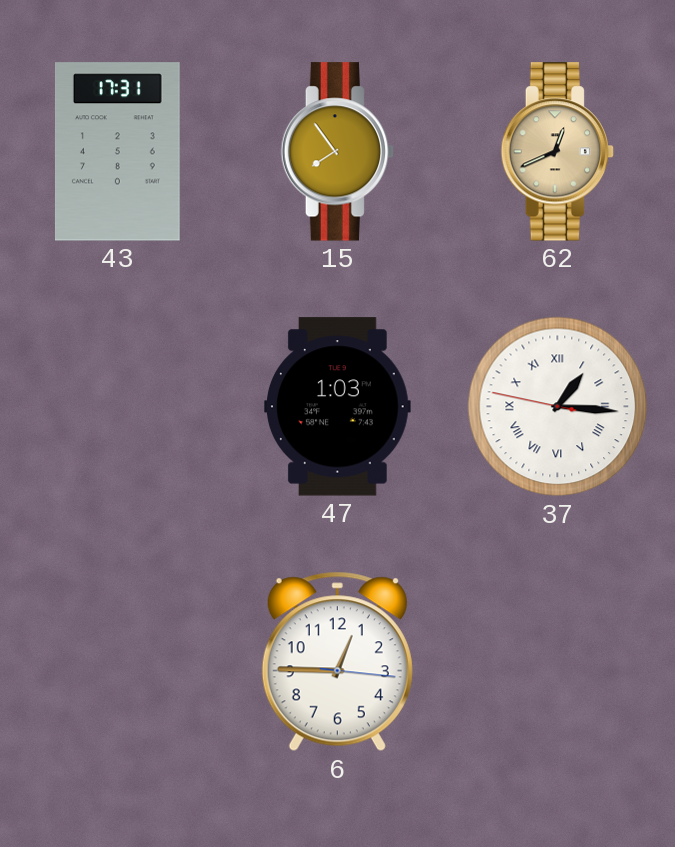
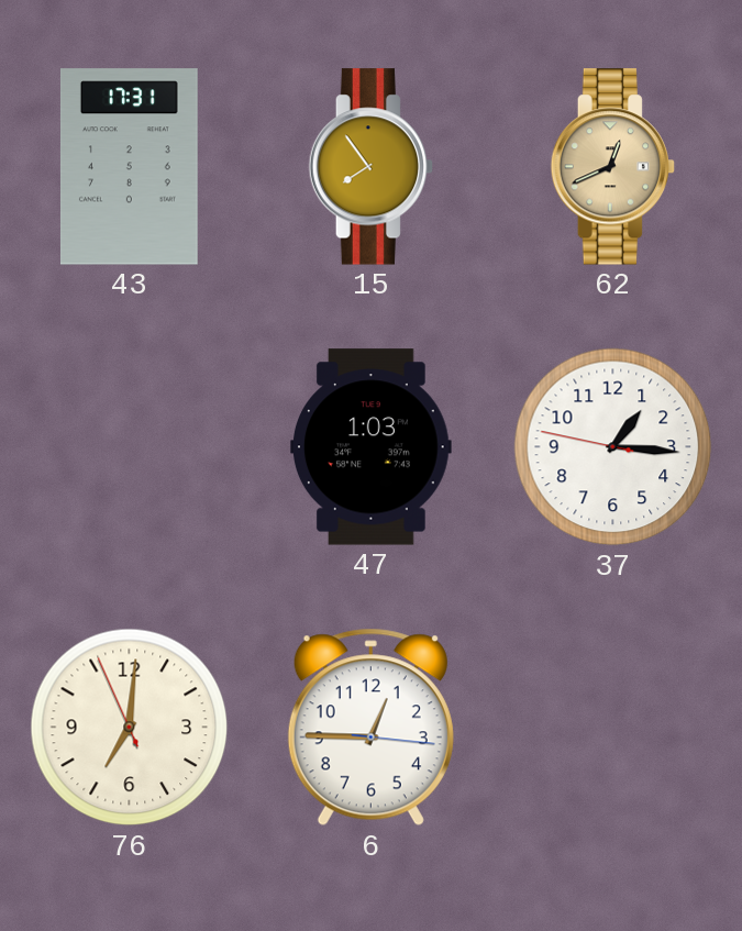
37 numerals: Roman -> Arabic (613, 447)
76: none -> 7:00 (130, 728)
